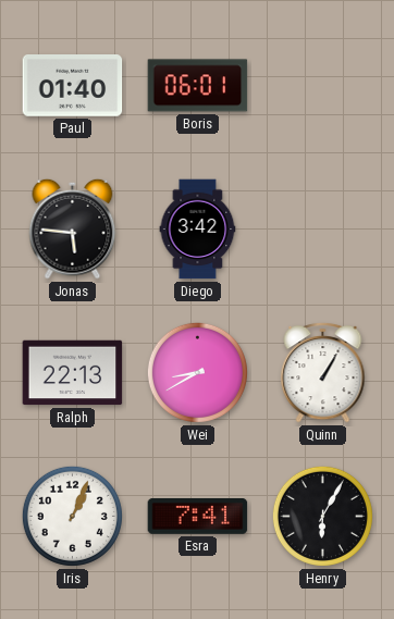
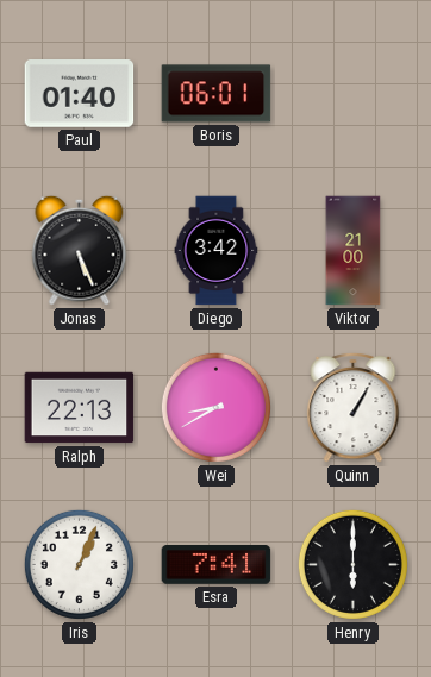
Jonas: 5:46 -> 5:26 (80, 250)
Viktor: none -> 21:00 (354, 251)
Henry: 6:05 -> 6:00 (352, 564)
